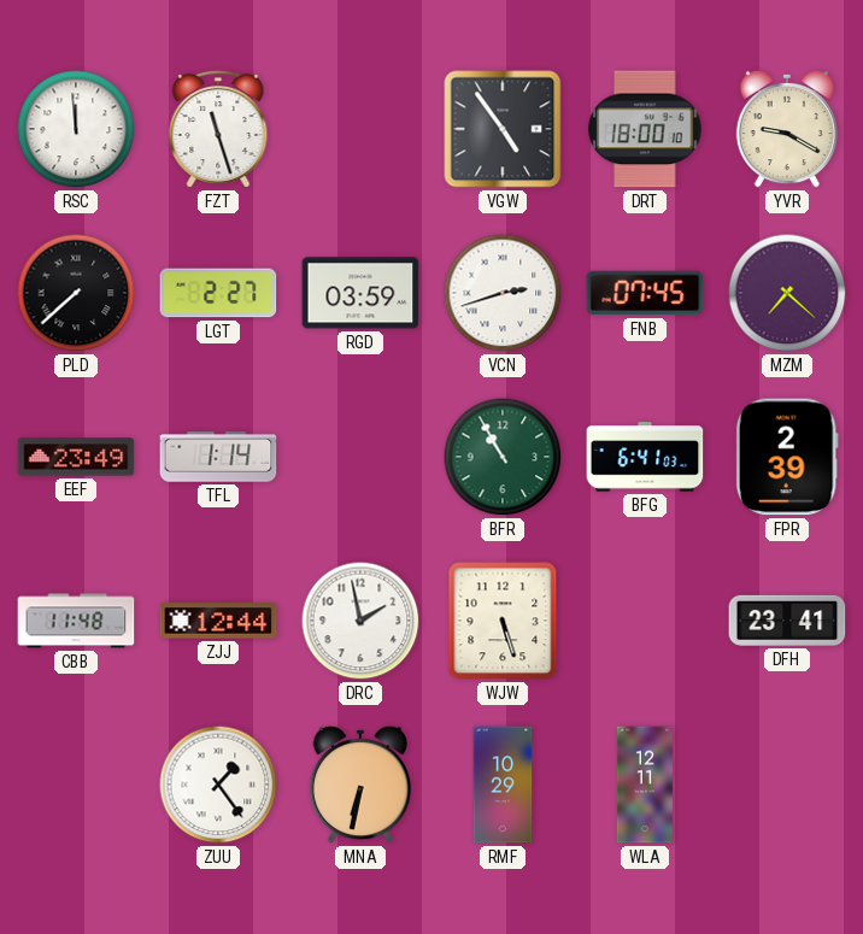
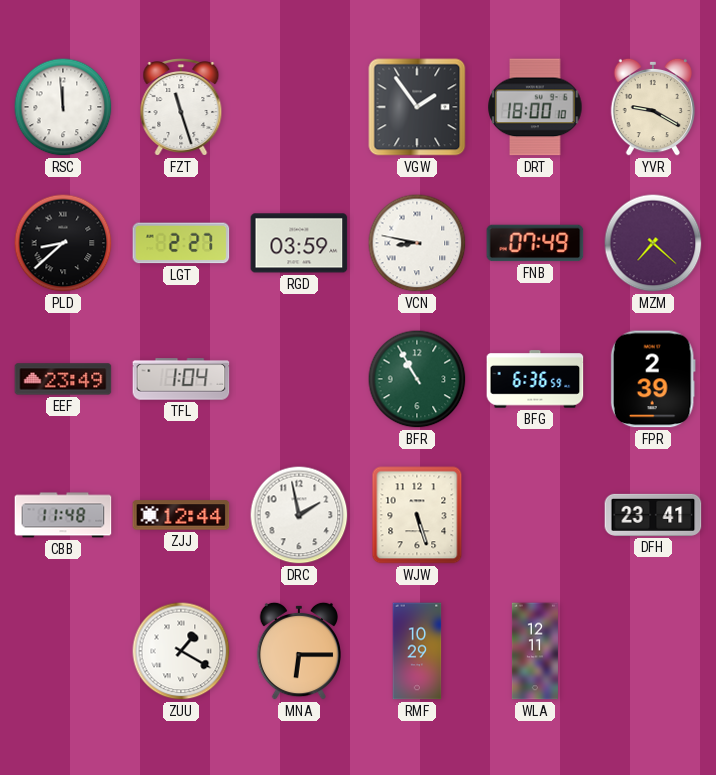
VGW: 4:54 -> 1:54 (417, 107)
PLD: 7:38 -> 8:38 (63, 243)
VCN: 2:42 -> 8:47 (417, 243)
FNB: 07:45 -> 07:49 (535, 243)
TFL: 1:14 -> 1:04 (181, 379)
BFG: 6:41 -> 6:36 (535, 379)
ZUU: 1:24 -> 1:20 (181, 651)
MNA: 6:32 -> 6:15 (298, 651)
